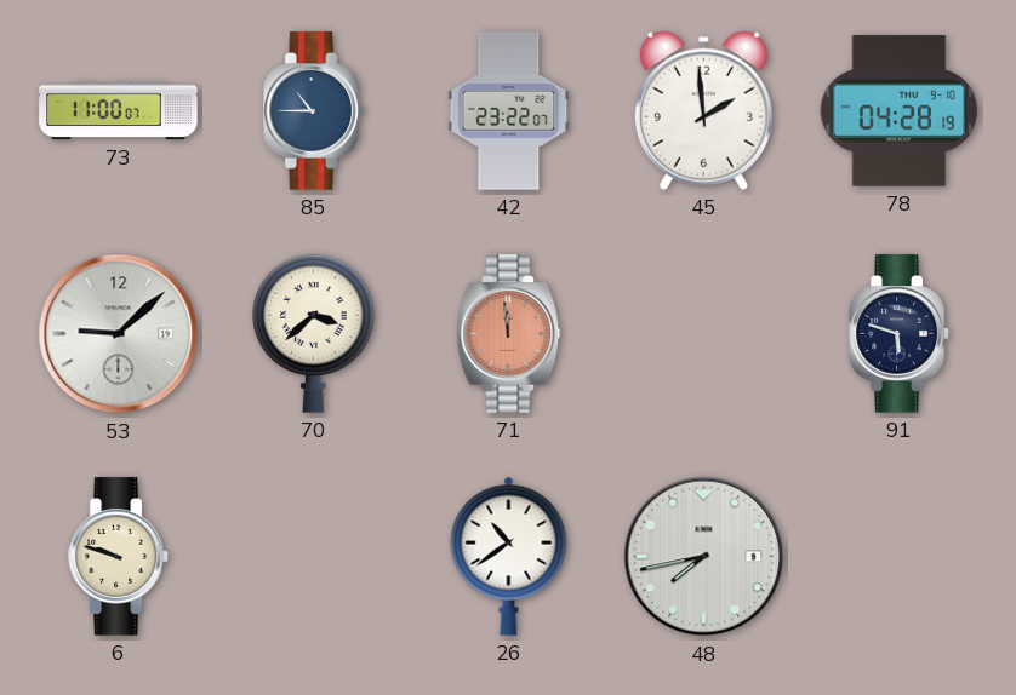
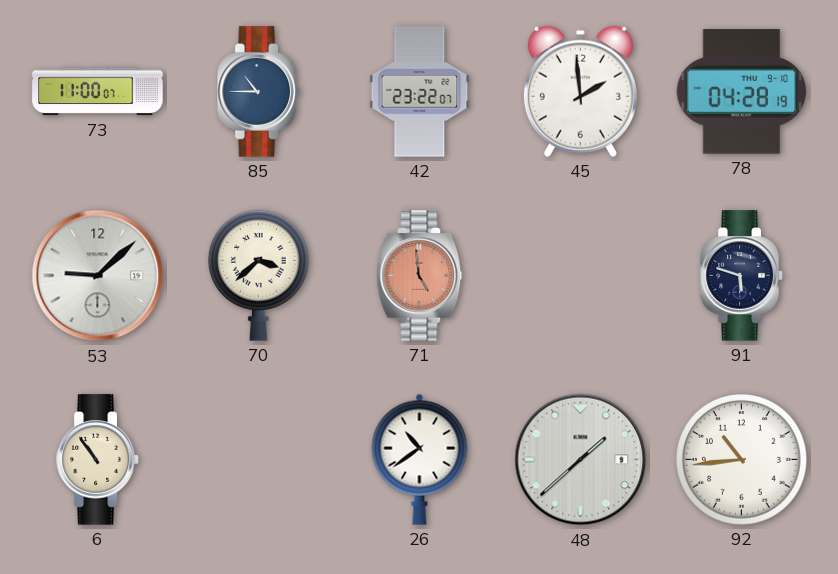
71: 11:59 -> 4:59 (420, 276)
6: 9:48 -> 10:54 (98, 460)
48: 7:43 -> 1:38 (581, 460)
92: none -> 10:44 (742, 460)
